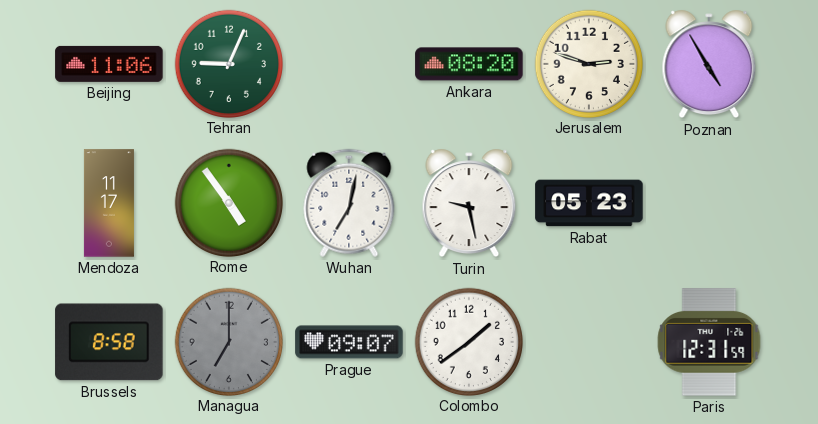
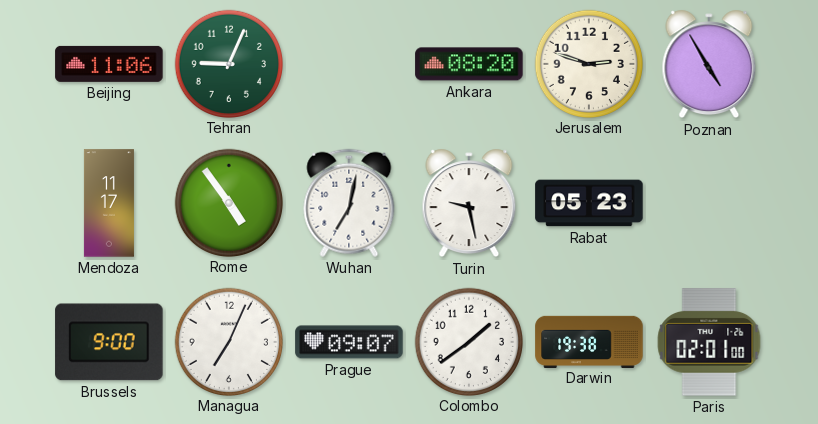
Brussels: 8:58 -> 9:00 (109, 342)
Managua: 7:00 -> 7:04 (228, 341)
Managua dial: grey -> white (228, 341)
Darwin: none -> 19:38 (589, 341)
Paris: 12:31 -> 02:01 (709, 342)
